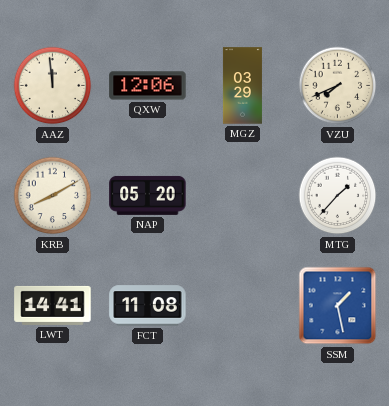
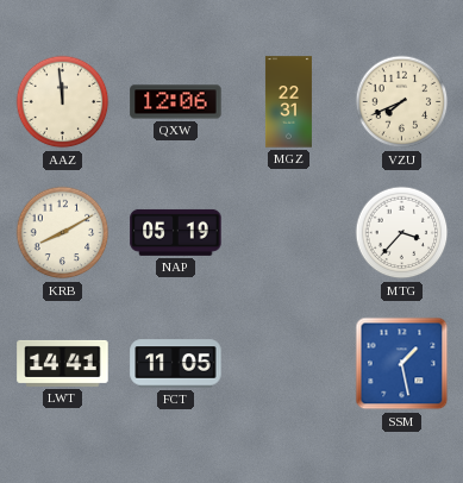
MGZ: 03:29 -> 22:31 (288, 102)
NAP: 05:20 -> 05:19 (176, 232)
MTG: 1:37 -> 3:37 (402, 233)
FCT: 11:08 -> 11:05 (176, 364)
